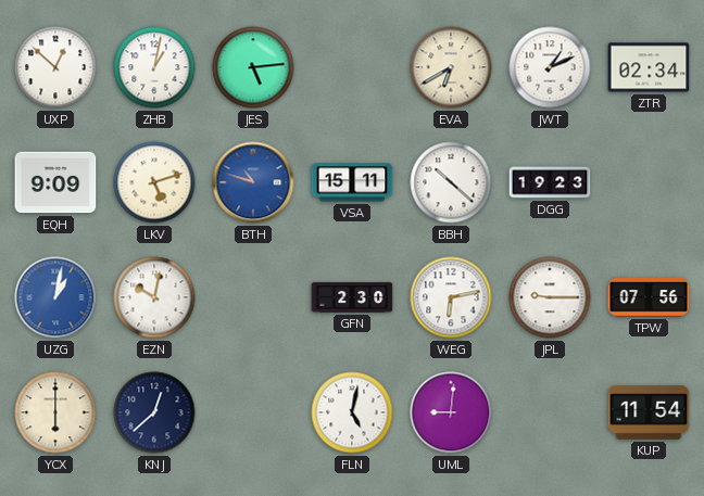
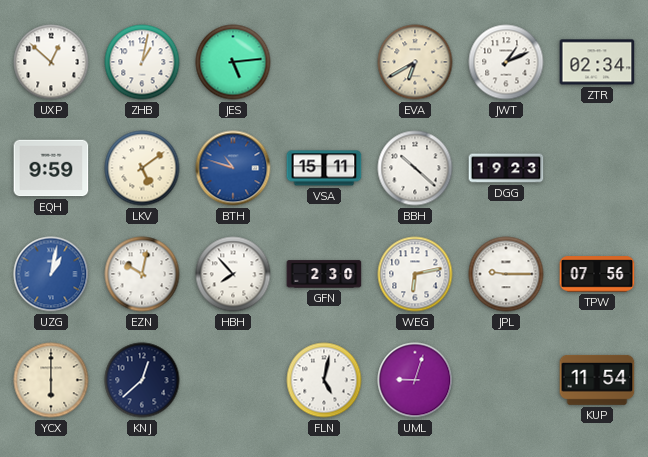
EQH: 9:09 -> 9:59 (51, 168)
LKV: 5:12 -> 5:09 (142, 168)
HBH: none -> 7:53 (233, 274)
UML: 9:01 -> 9:03 (415, 380)
